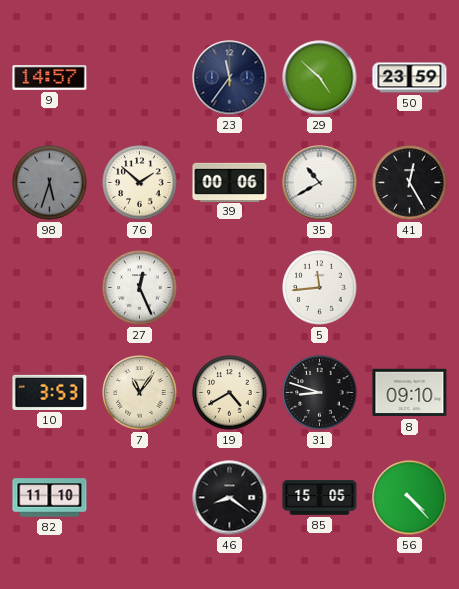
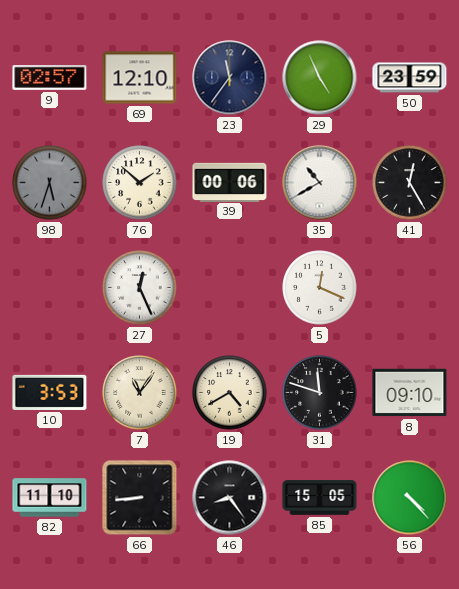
9: 14:57 -> 02:57 (50, 78)
69: none -> 12:10 (140, 78)
29: 4:52 -> 4:56 (320, 78)
5: 11:44 -> 12:19 (320, 288)
31: 8:48 -> 11:48 (320, 393)
66: none -> 8:44 (140, 498)
46: 8:21 -> 8:24 (230, 498)
